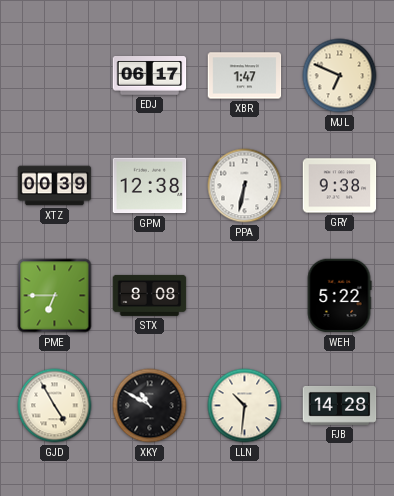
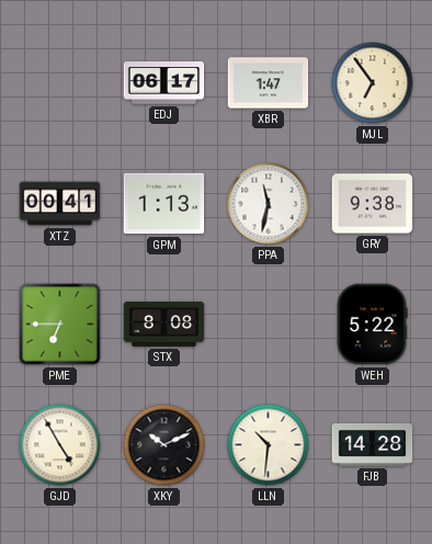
MJL: 6:49 -> 6:54 (373, 83)
XTZ: 00:39 -> 00:41 (60, 204)
GPM: 12:38 -> 1:13 (164, 204)
PPA: 6:32 -> 11:32 (269, 204)
XKY: 10:50 -> 10:11 (164, 445)
